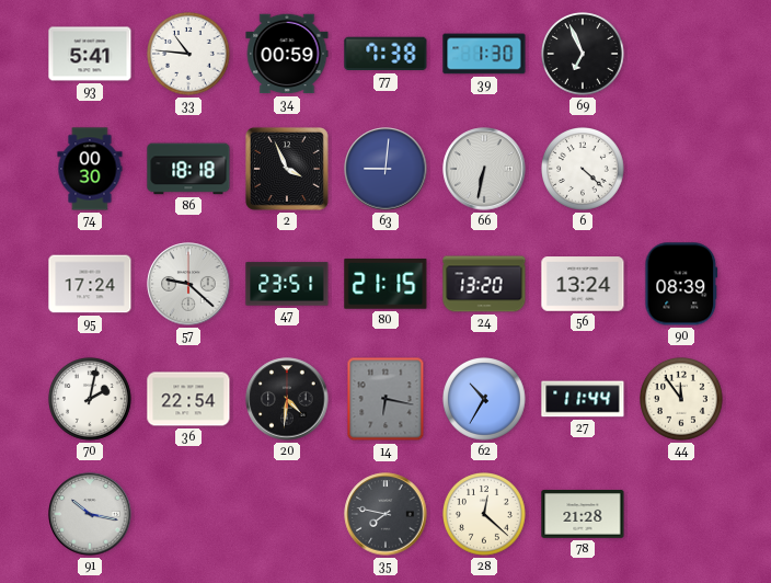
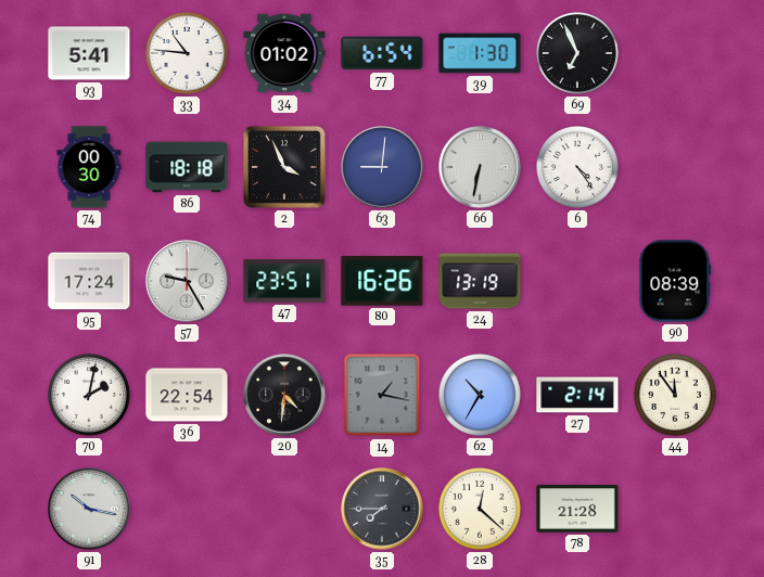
34: 00:59 -> 01:02 (284, 53)
77: 7:38 -> 6:54 (382, 53)
6: 4:22 -> 4:24 (578, 168)
57: 9:22 -> 9:25 (187, 281)
80: 21:15 -> 16:26 (382, 281)
24: 13:20 -> 13:19 (480, 281)
56: 13:24 -> none (583, 284)
14: 6:17 -> 1:17 (382, 395)
27: 11:44 -> 2:14 (577, 395)
35: 7:47 -> 7:45 (382, 509)
